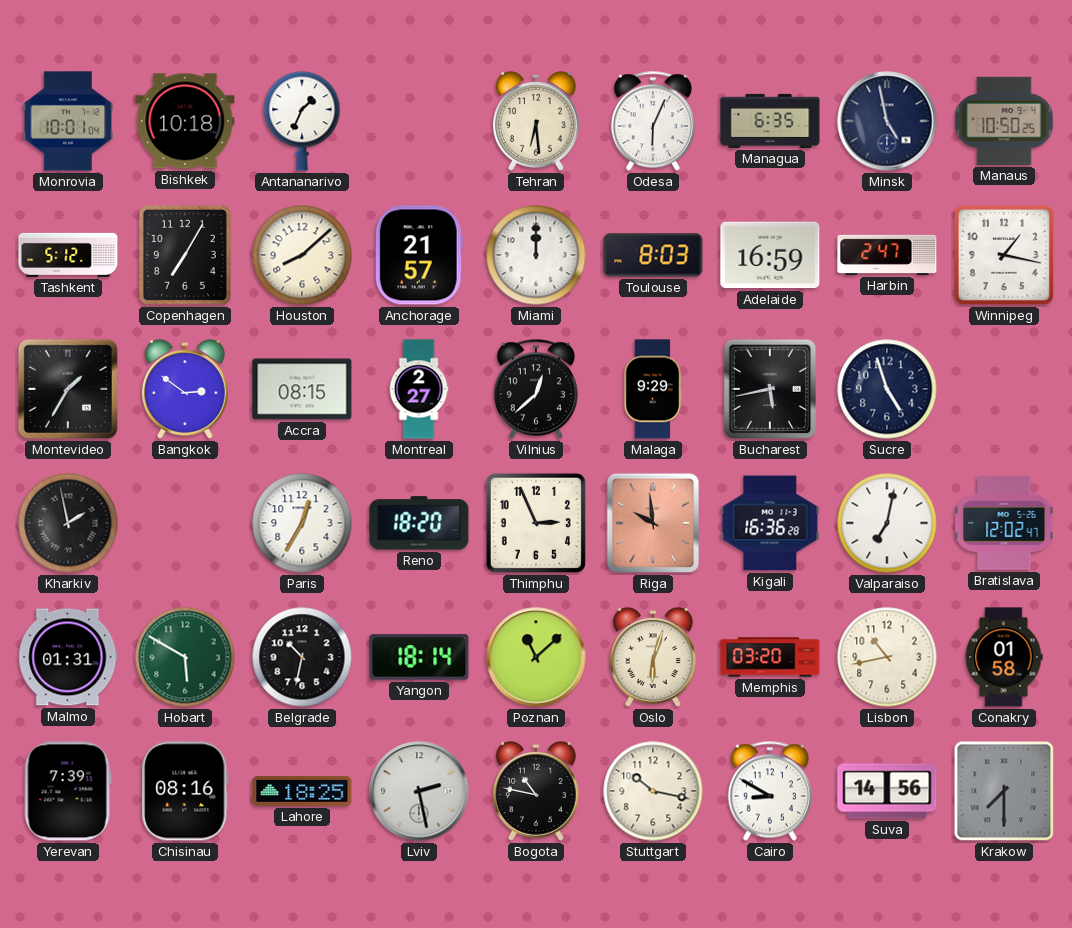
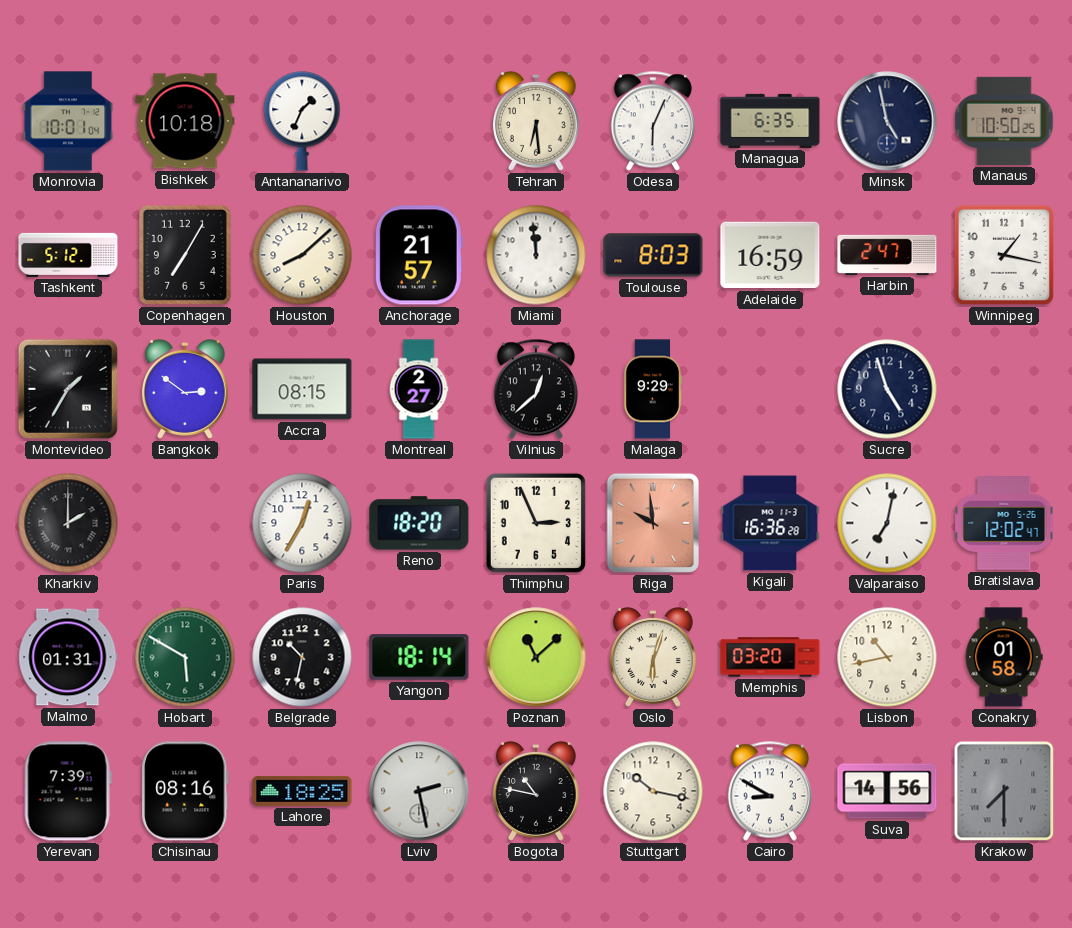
Miami: 12:00 -> 11:59 (536, 255)
Bucharest: 5:43 -> none (769, 389)
Kharkiv: 1:58 -> 2:00 (68, 523)
